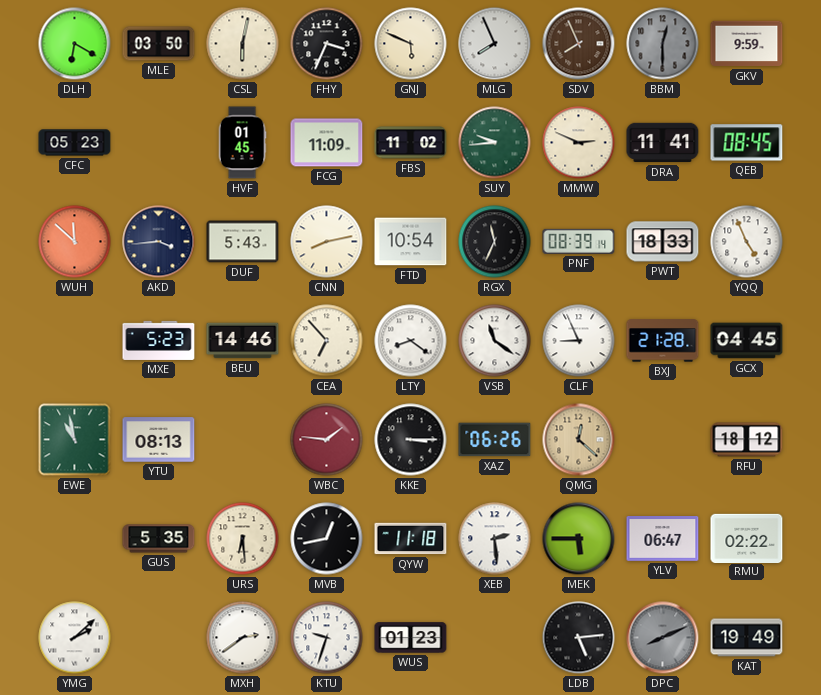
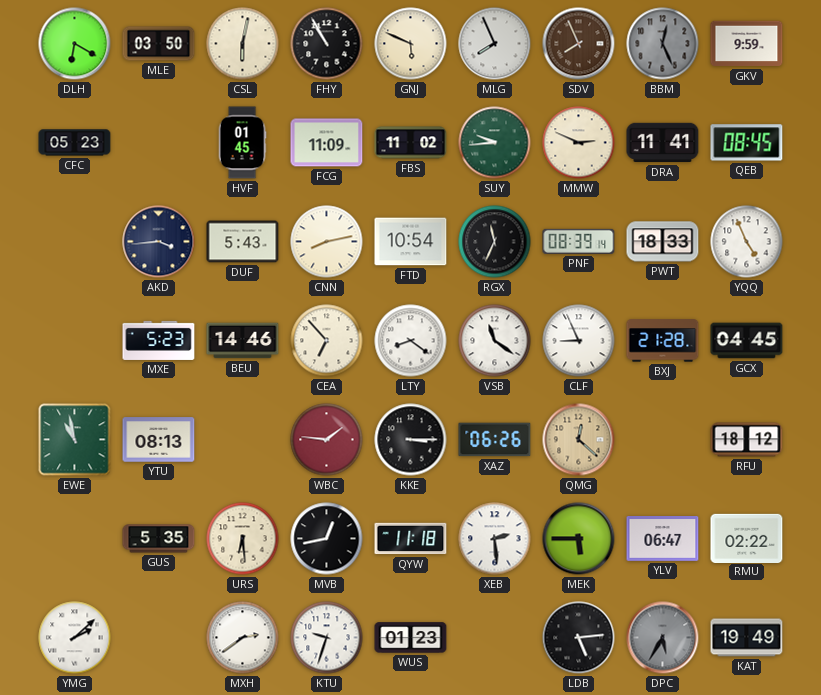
FHY: 3:34 -> 10:55 (327, 44)
BBM: 12:30 -> 12:26 (663, 44)
WUH: 11:52 -> none (75, 242)
DPC: 8:11 -> 5:35 (663, 638)
